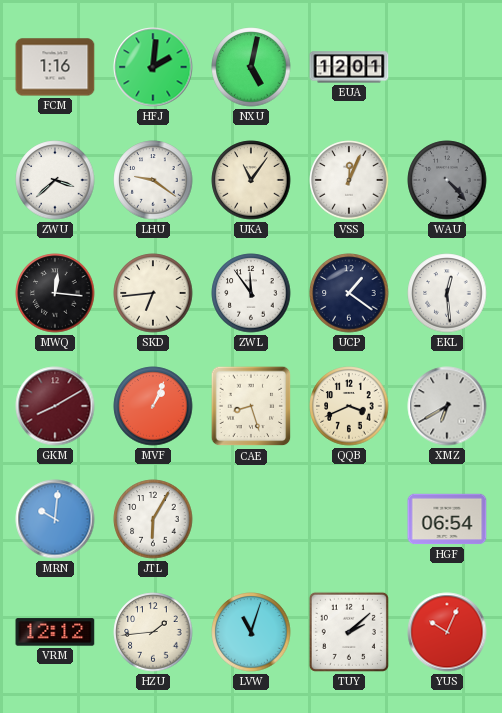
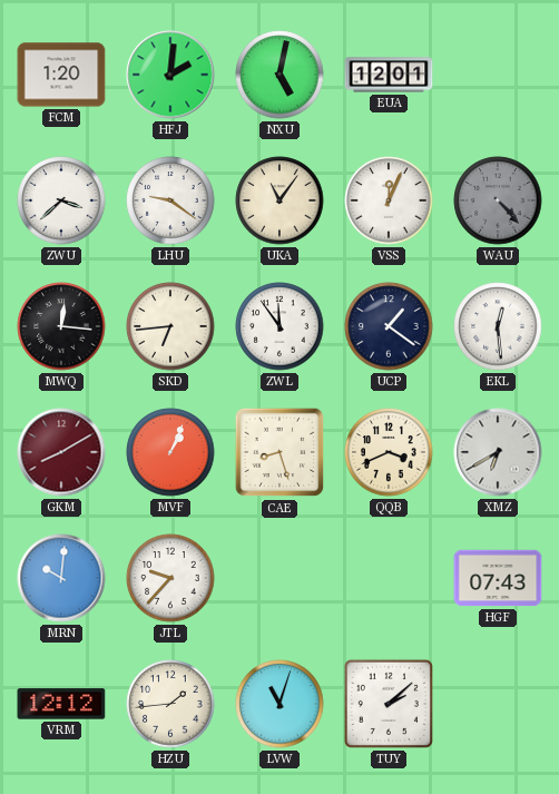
FCM: 1:16 -> 1:20 (61, 75)
JTL: 6:05 -> 9:37 (170, 578)
HGF: 06:54 -> 07:43 (498, 578)
YUS: 10:04 -> none (447, 632)
